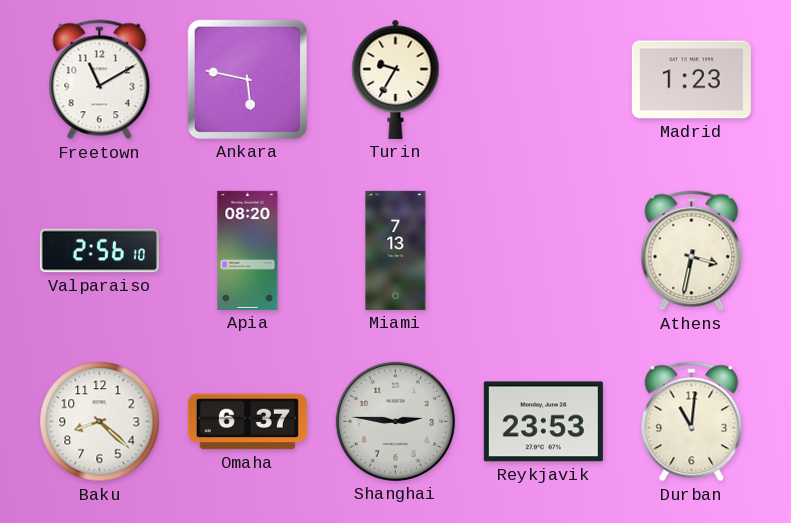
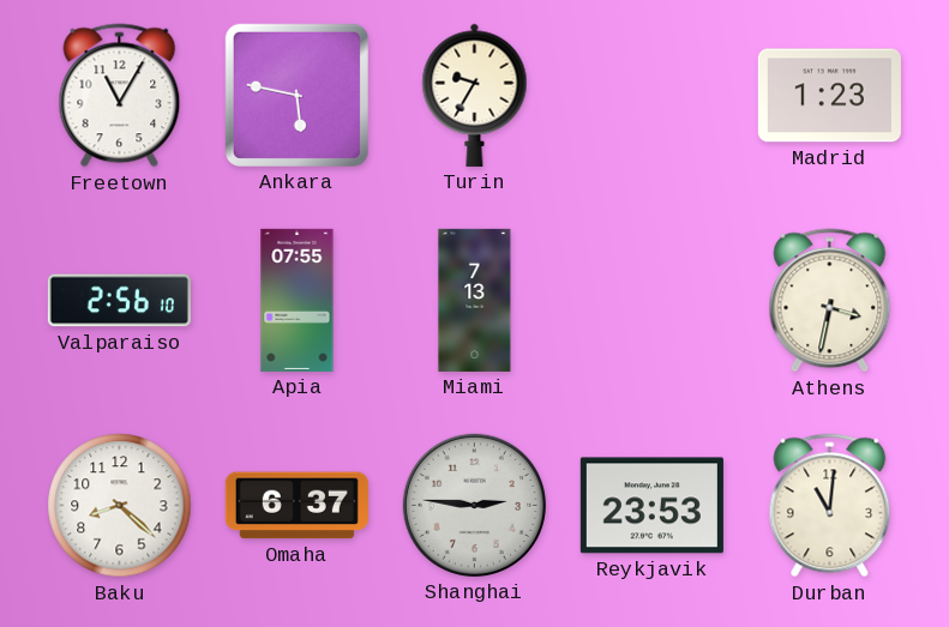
Freetown: 11:10 -> 11:05 (120, 96)
Apia: 08:20 -> 07:55 (298, 300)
